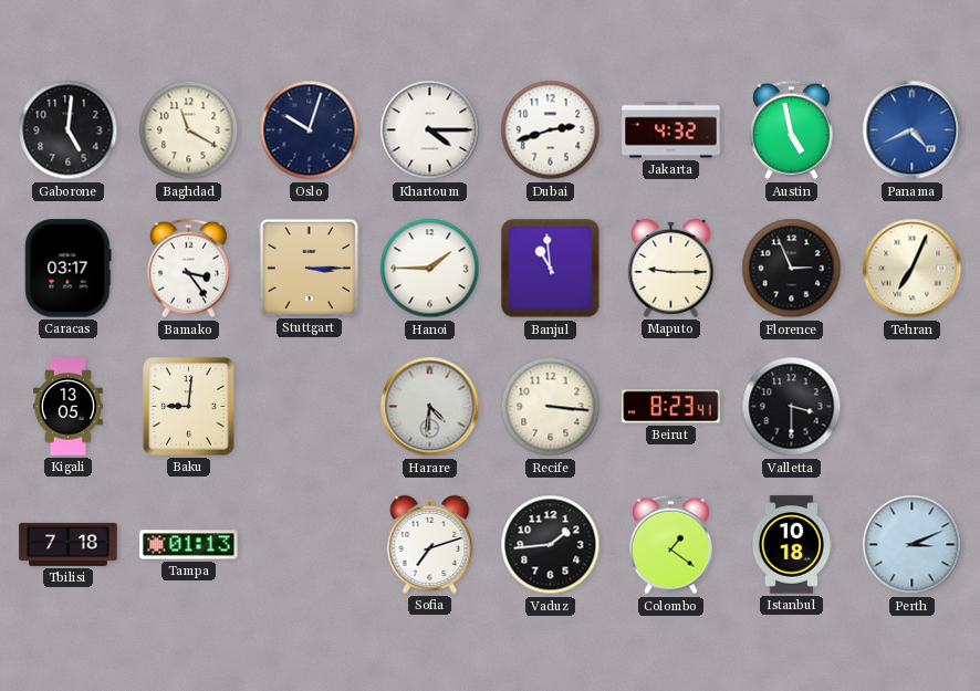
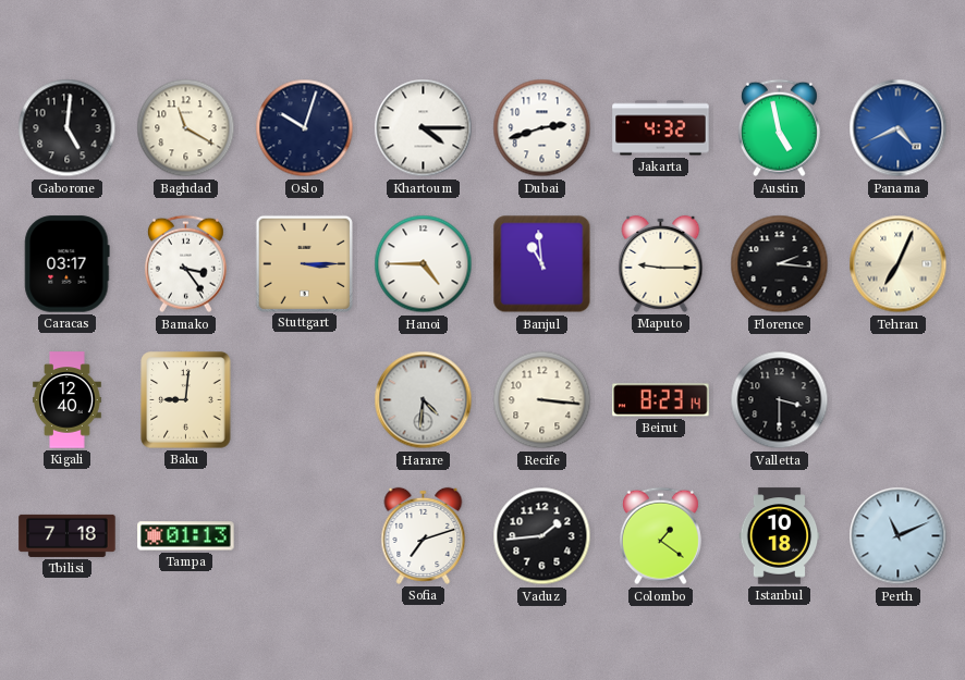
Hanoi: 1:45 -> 4:45 (424, 264)
Florence: 2:56 -> 2:16 (780, 264)
Kigali: 13:05 -> 12:40 (68, 400)
Beirut: 8:23:41 -> 8:23:14 (661, 400)
Perth: 3:11 -> 11:11 (899, 536)
